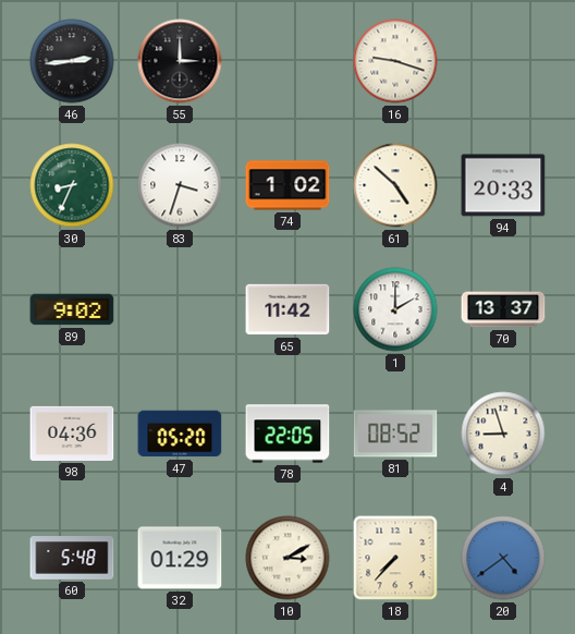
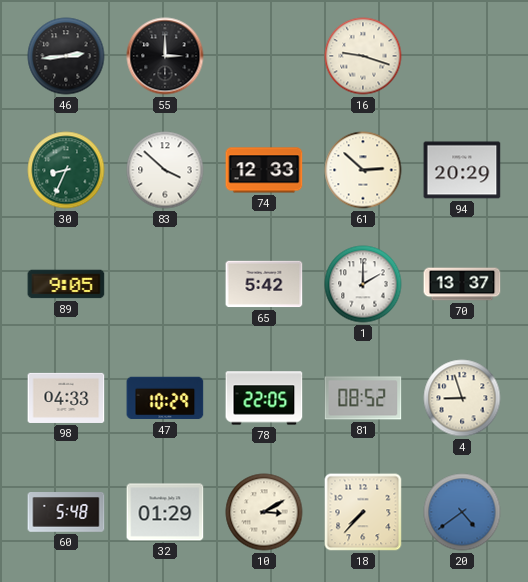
83: 3:33 -> 3:52 (165, 170)
74: 1:02 -> 12:33 (264, 170)
61: 4:52 -> 2:52 (363, 170)
94: 20:33 -> 20:29 (462, 170)
89: 9:02 -> 9:05 (66, 284)
65: 11:42 -> 5:42 (264, 284)
98: 04:36 -> 04:33 (66, 398)
47: 05:20 -> 10:29 (165, 398)
